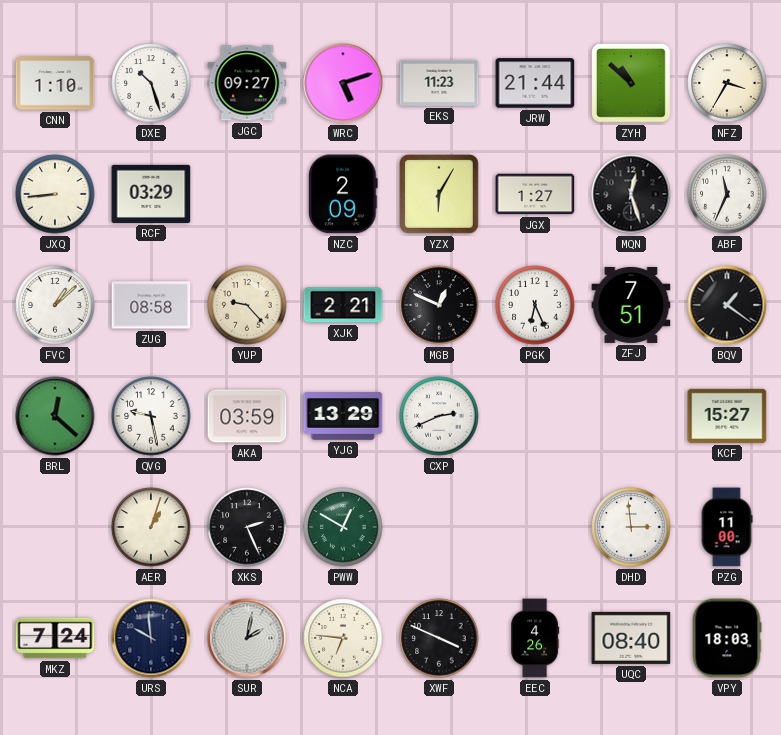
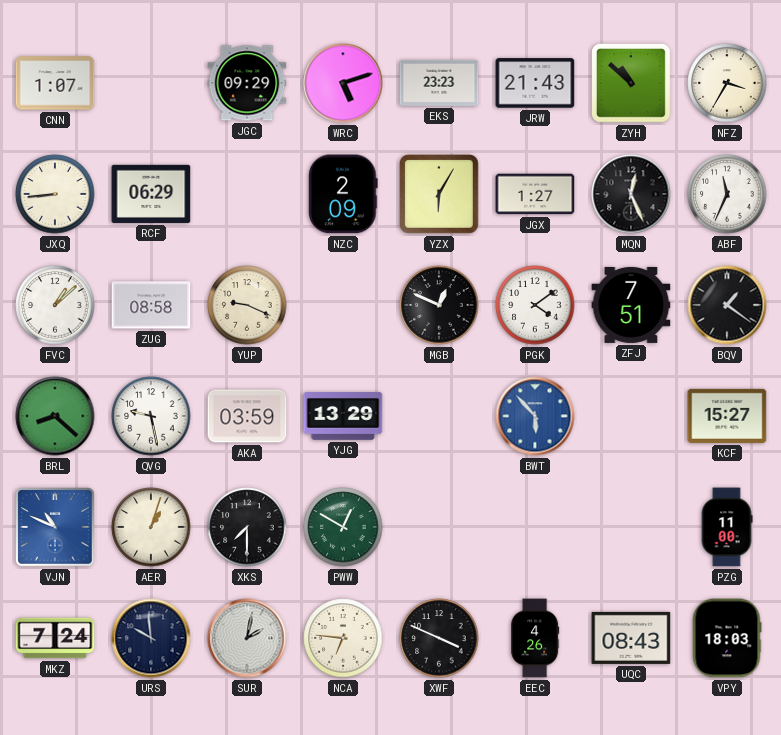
CNN: 1:10 -> 1:07 (55, 83)
DXE: 10:27 -> none (151, 83)
JGC: 09:27 -> 09:29 (247, 83)
EKS: 11:23 -> 23:23 (439, 83)
JRW: 21:44 -> 21:43 (535, 83)
RCF: 03:29 -> 06:29 (151, 194)
MQN: 12:27 -> 12:26 (631, 194)
YUP: 9:23 -> 9:19 (247, 305)
XJK: 2:21 -> none (343, 305)
PGK: 6:26 -> 4:09 (535, 305)
BRL: 12:22 -> 8:22 (55, 416)
CXP: 2:41 -> none (439, 416)
BWT: none -> 5:53 (535, 416)
VJN: none -> 10:49 (55, 527)
XKS: 2:26 -> 7:30 (247, 527)
DHD: 2:59 -> none (631, 527)
UQC: 08:40 -> 08:43 (631, 638)
